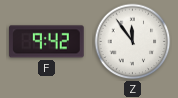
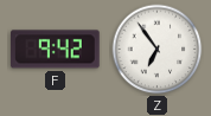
Z: 11:54 -> 6:54 (158, 50)
